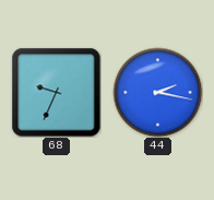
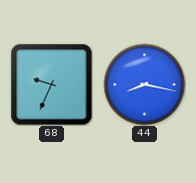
44: 2:17 -> 8:17 (144, 84)
